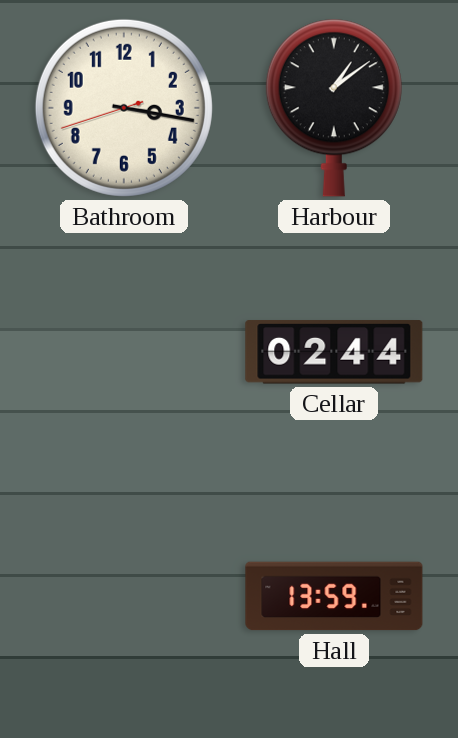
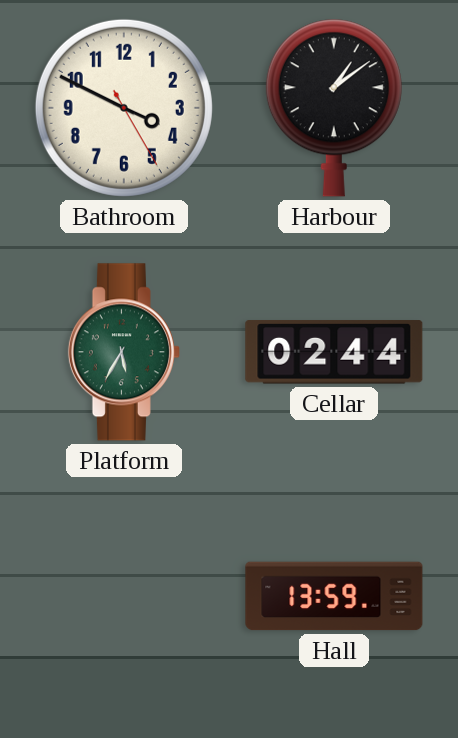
Bathroom: 3:16 -> 3:49 (124, 108)
Platform: none -> 5:35 (124, 352)
